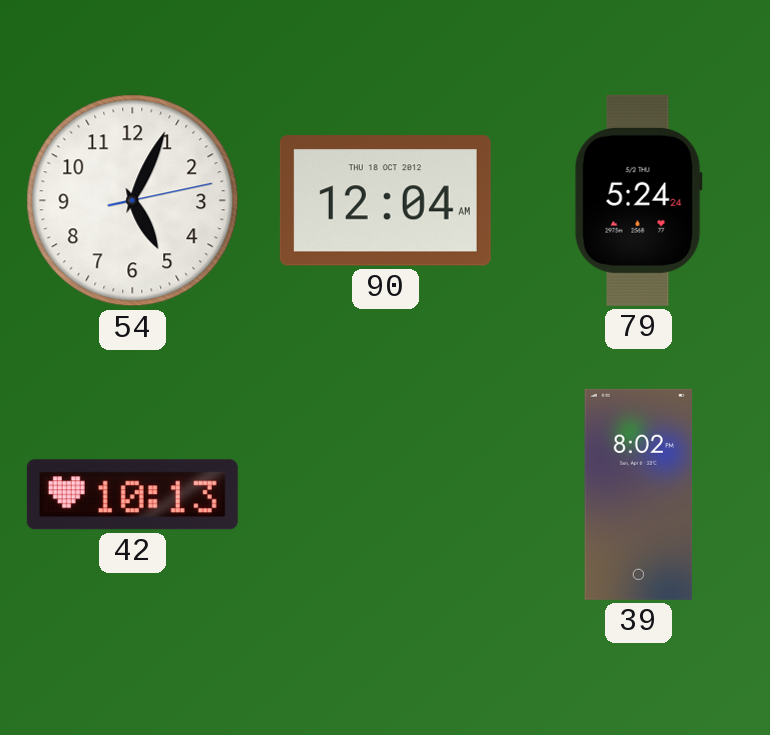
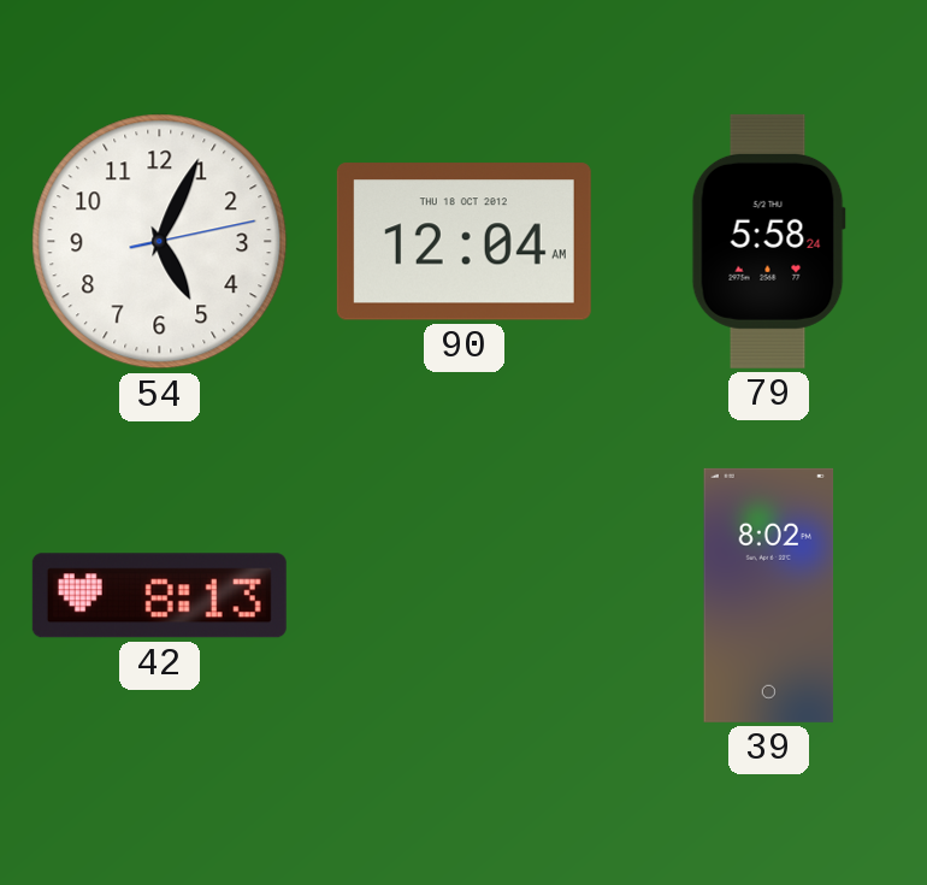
79: 5:24 -> 5:58 (768, 241)
42: 10:13 -> 8:13 (159, 596)
